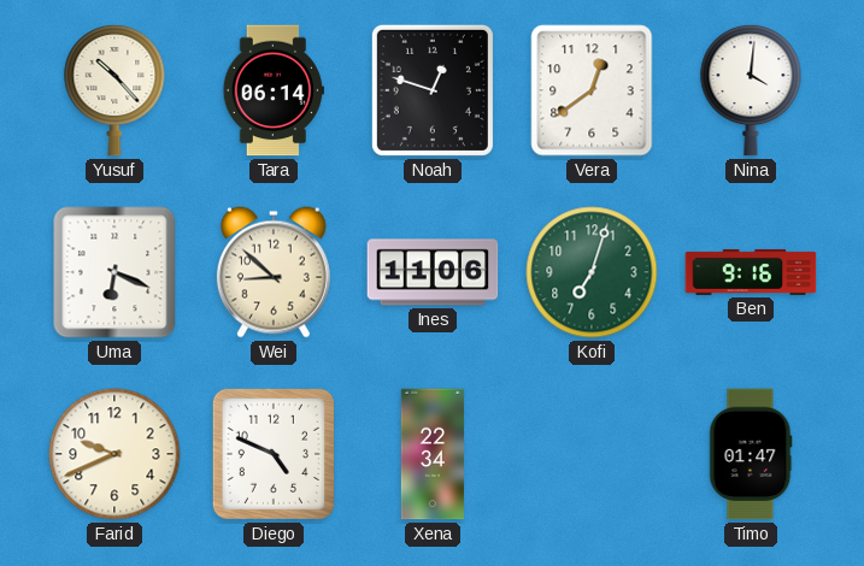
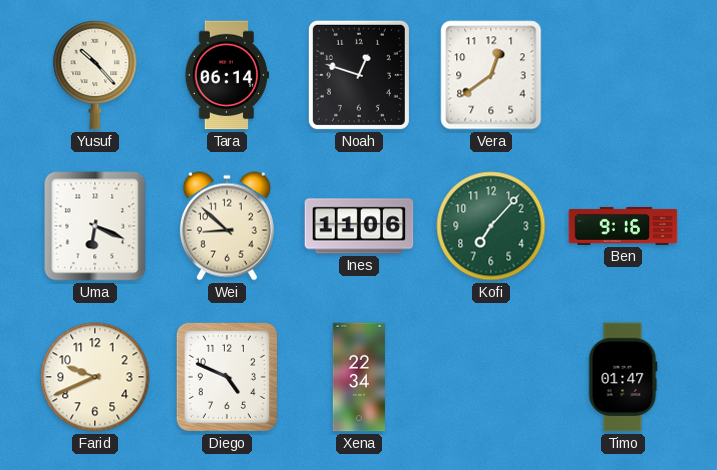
Nina: 4:01 -> none (751, 90)
Kofi: 7:03 -> 7:07 (491, 226)
